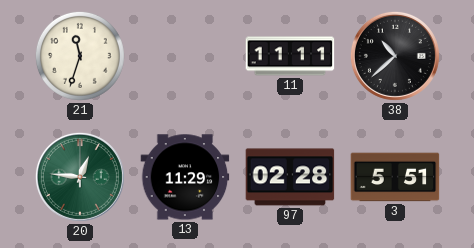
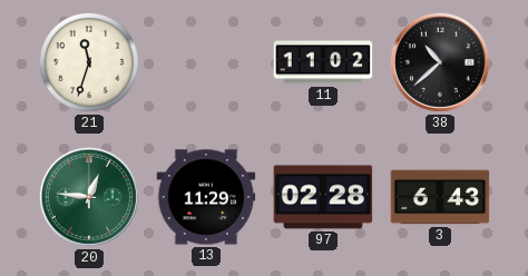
11: 11:11 -> 11:02 (323, 62)
3: 5:51 -> 6:43 (440, 197)
